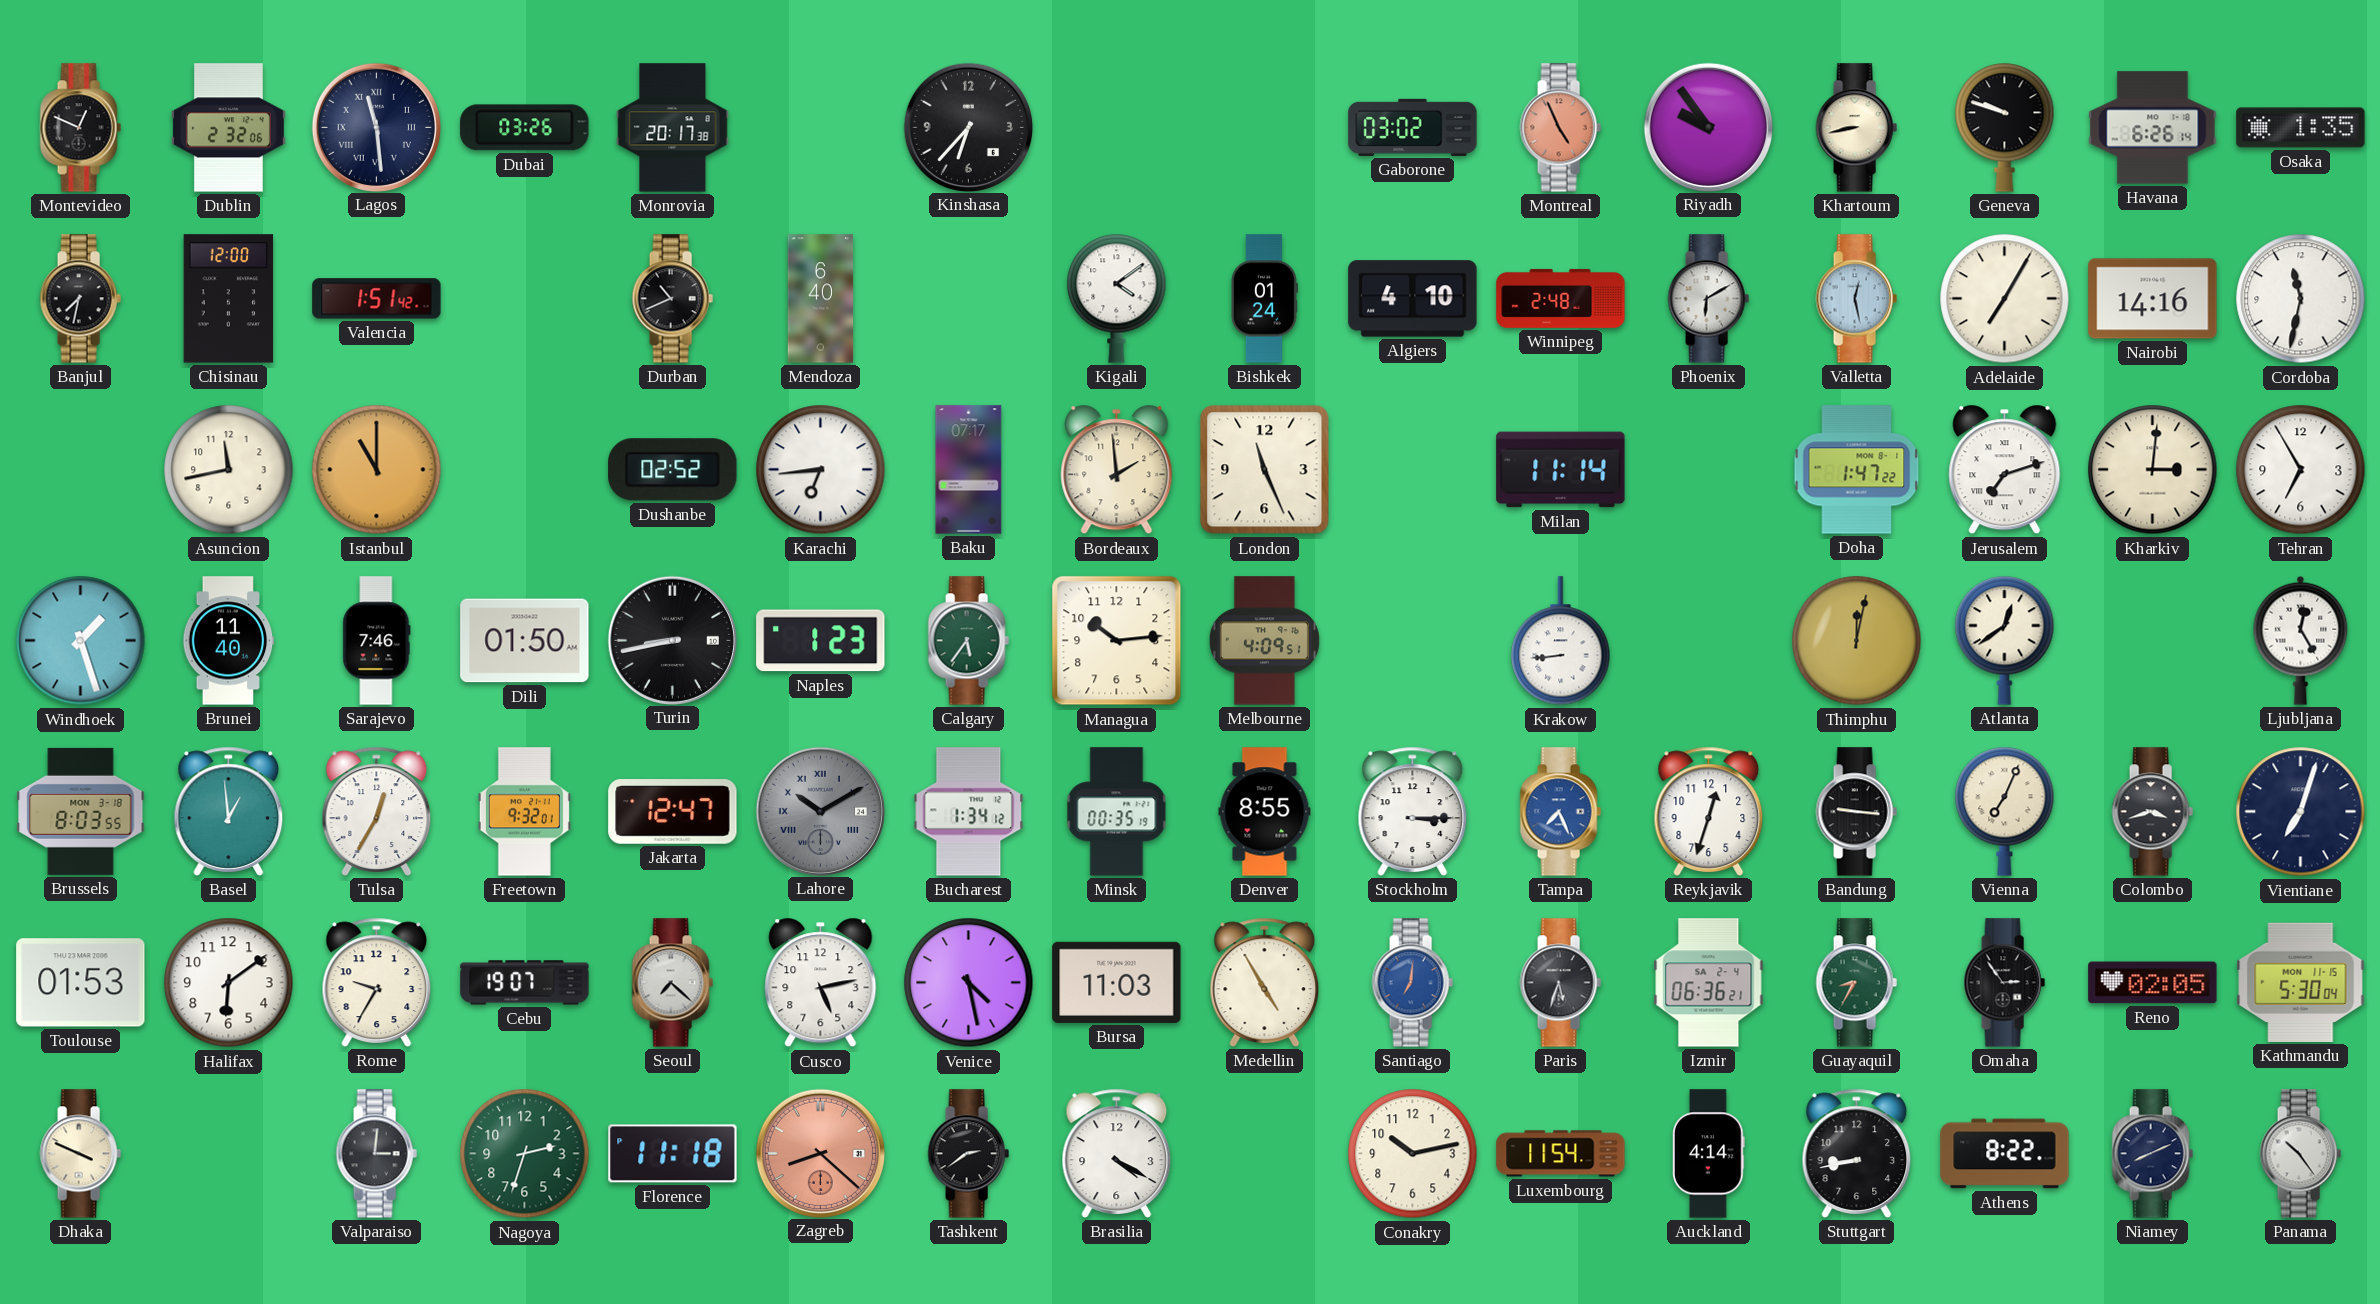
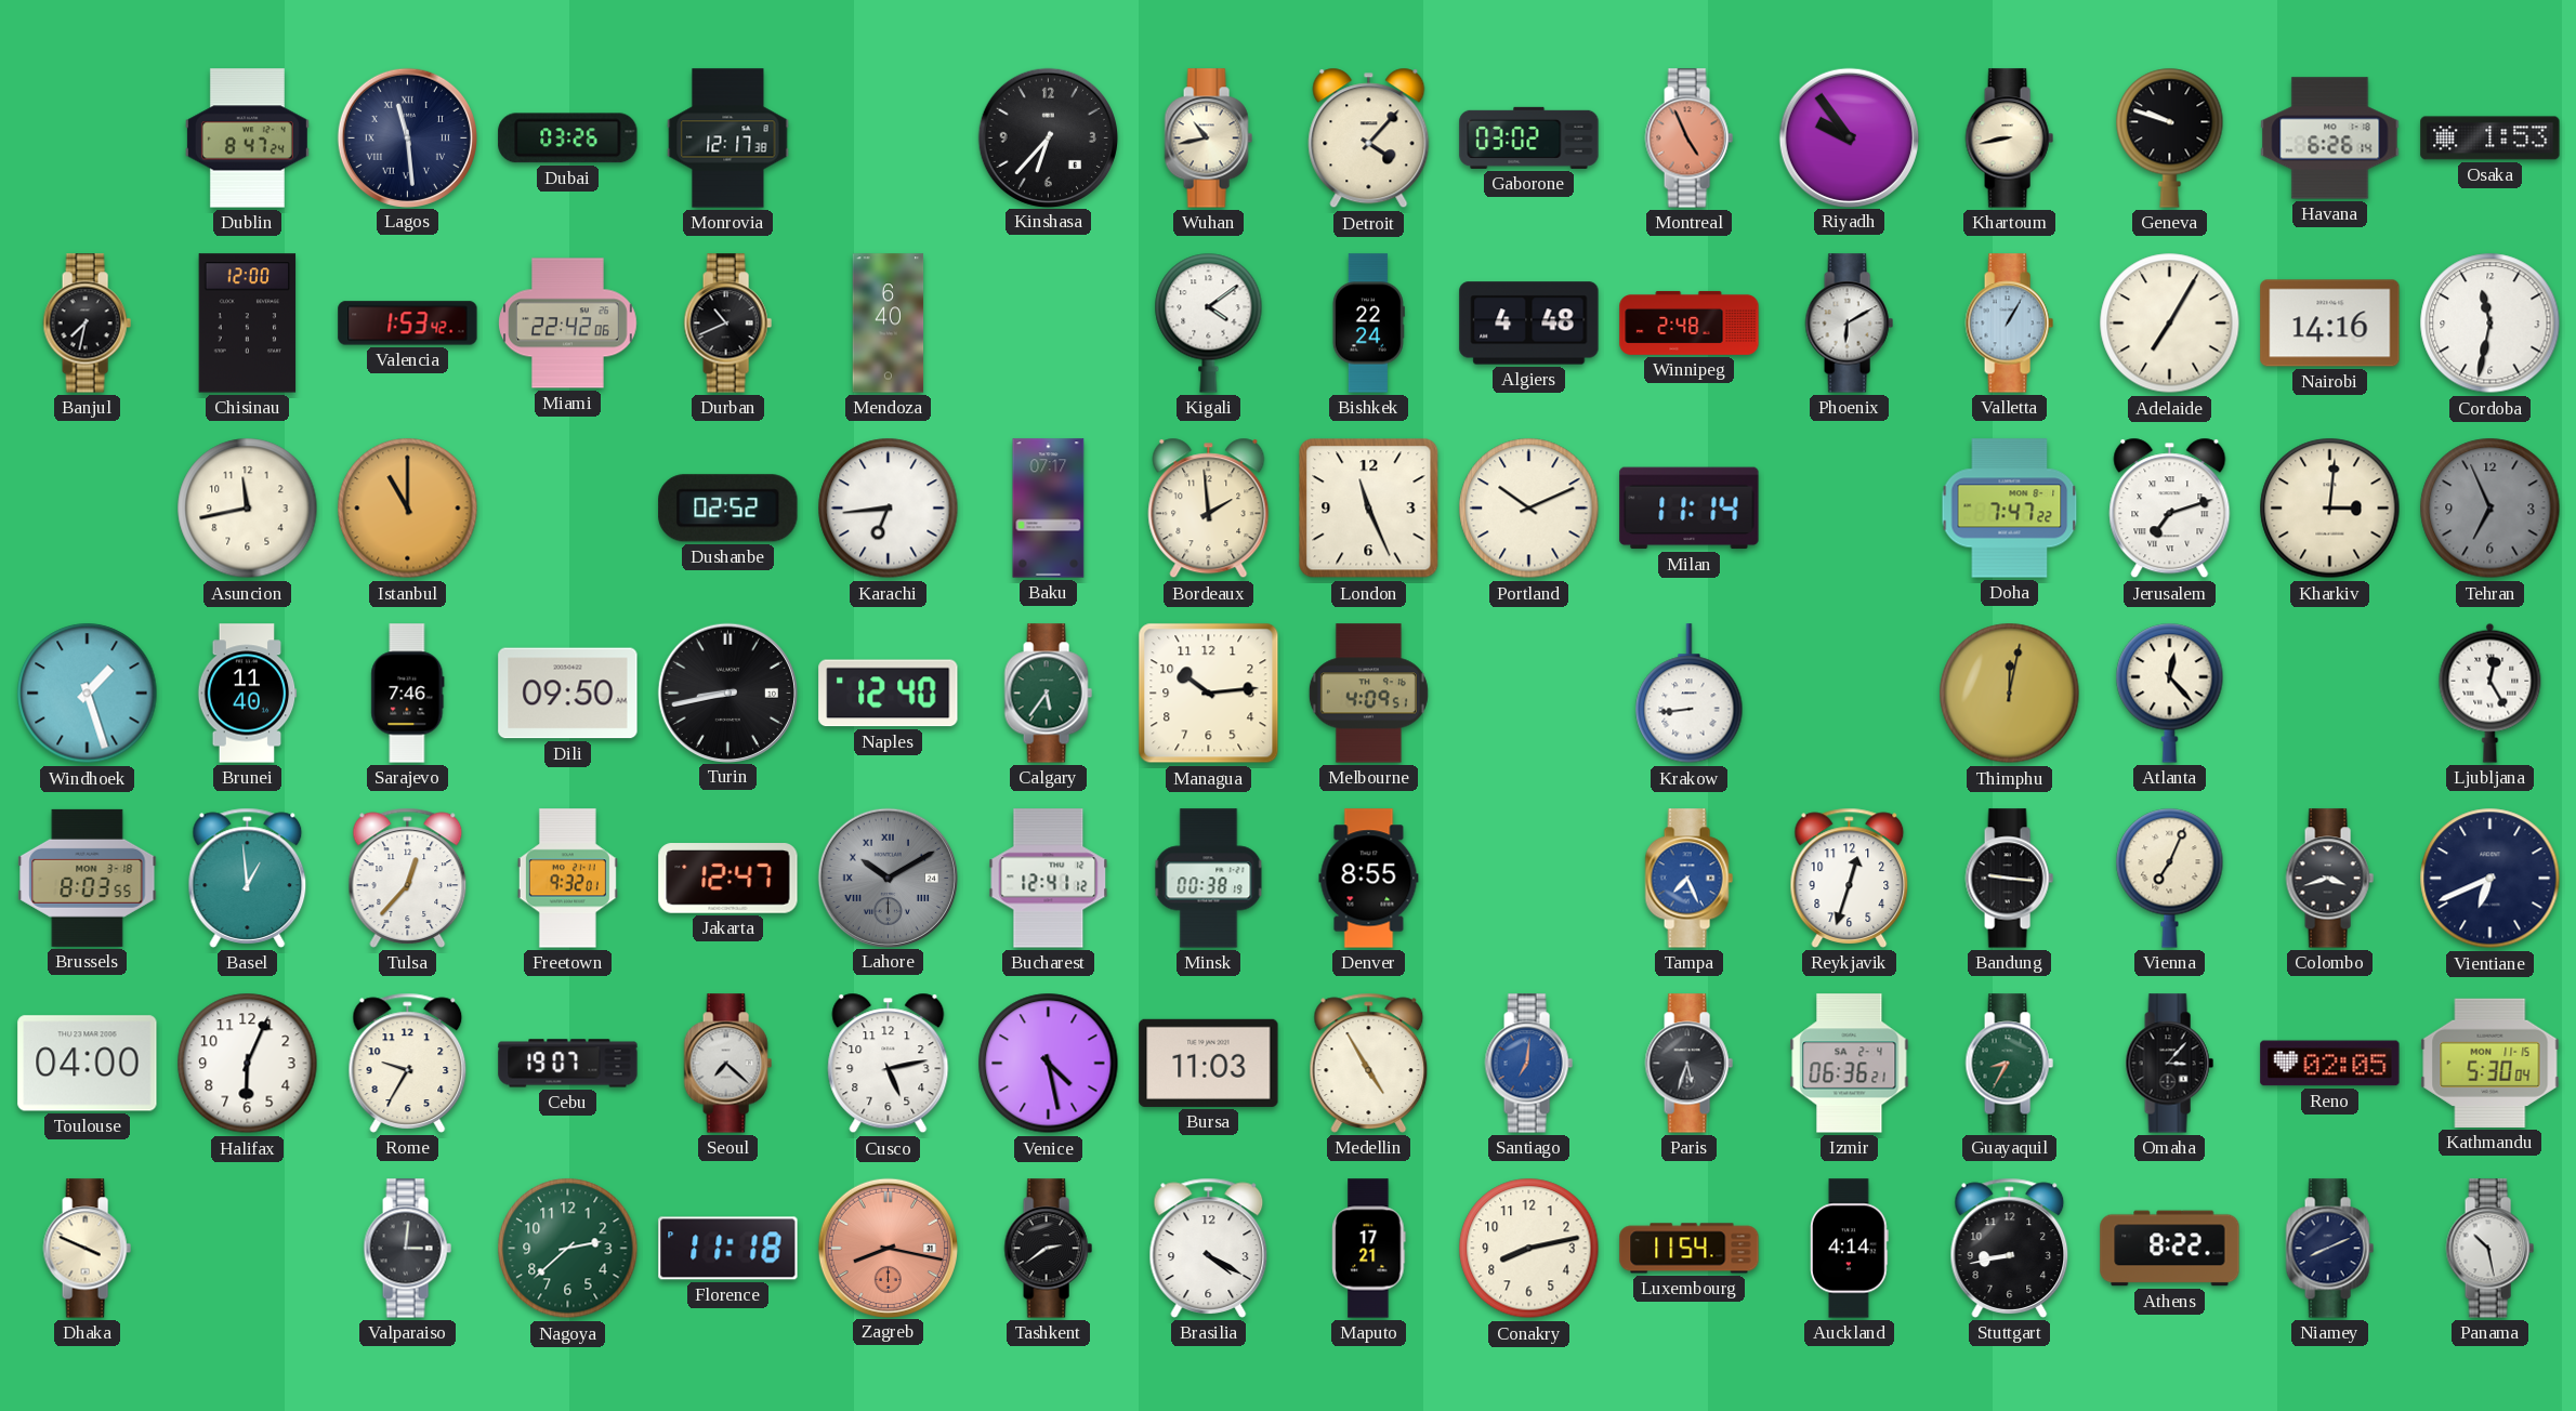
Montevideo: 12:49 -> none (80, 128)
Dublin: 2:32 -> 8:47 (247, 139)
Monrovia: 20:17 -> 12:17 (728, 139)
Wuhan: none -> 10:43 (1208, 139)
Detroit: none -> 4:07 (1369, 139)
Osaka: 1:35 -> 1:53 (2490, 139)
Valencia: 1:51 -> 1:53 (408, 324)
Miami: none -> 22:42 (568, 324)
Bishkek: 01:24 -> 22:24 (1368, 324)
Algiers: 4:10 -> 4:48 (1529, 324)
Valletta: 12:28 -> 1:05 (2009, 324)
Portland: none -> 10:11 (1529, 509)
Doha: 1:47 -> 7:47 (2010, 509)
Tehran: 6:55 -> 6:56 (2490, 509)
Tehran dial: white -> grey (2490, 509)
Dili: 01:50 -> 09:50 (568, 694)
Naples: 1:23 -> 12:40 (889, 694)
Atlanta: 12:39 -> 12:23 (2170, 693)
Tulsa: 12:35 -> 12:37 (408, 878)
Bucharest: 1:34 -> 12:41 (1049, 879)
Minsk: 00:35 -> 00:38 (1209, 879)
Stockholm: 3:15 -> none (1413, 811)
Vientiane: 7:03 -> 6:41 (2490, 879)
Toulouse: 01:53 -> 04:00 (88, 1064)
Halifax: 6:09 -> 6:04 (248, 1064)
Omaha: 2:54 -> 3:07 (2169, 1064)
Nagoya: 2:33 -> 2:38 (568, 1249)
Zagreb: 8:22 -> 8:17 (888, 1248)
Maputo: none -> 17:21 (1369, 1249)
Conakry: 10:13 -> 8:13 (1529, 1249)
Panama: 10:24 -> 10:28 (2489, 1249)
